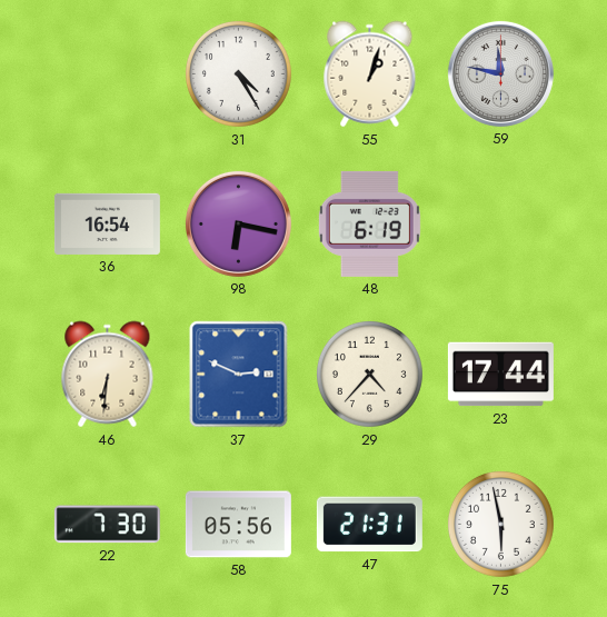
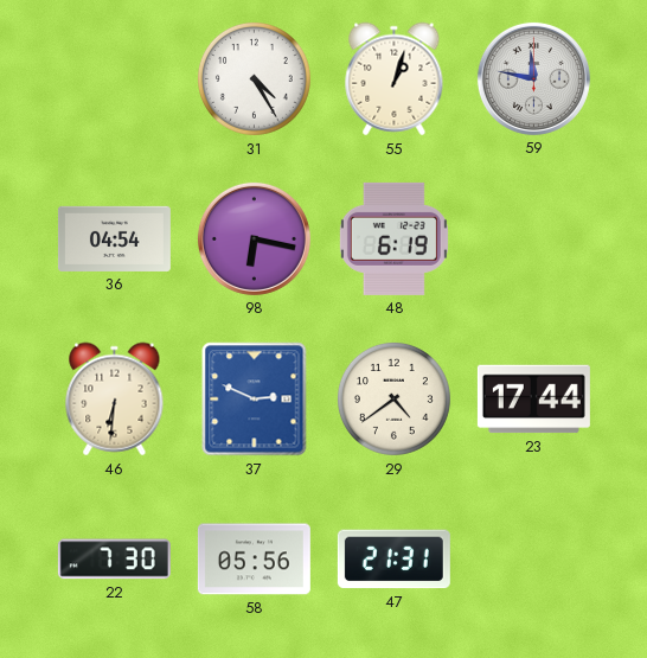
36: 16:54 -> 04:54 (114, 238)
29: 4:37 -> 4:39 (393, 398)
75: 5:58 -> none (500, 524)
